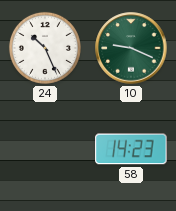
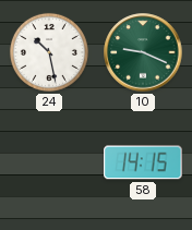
24: 10:26 -> 10:28 (49, 52)
58: 14:23 -> 14:15 (143, 162)
